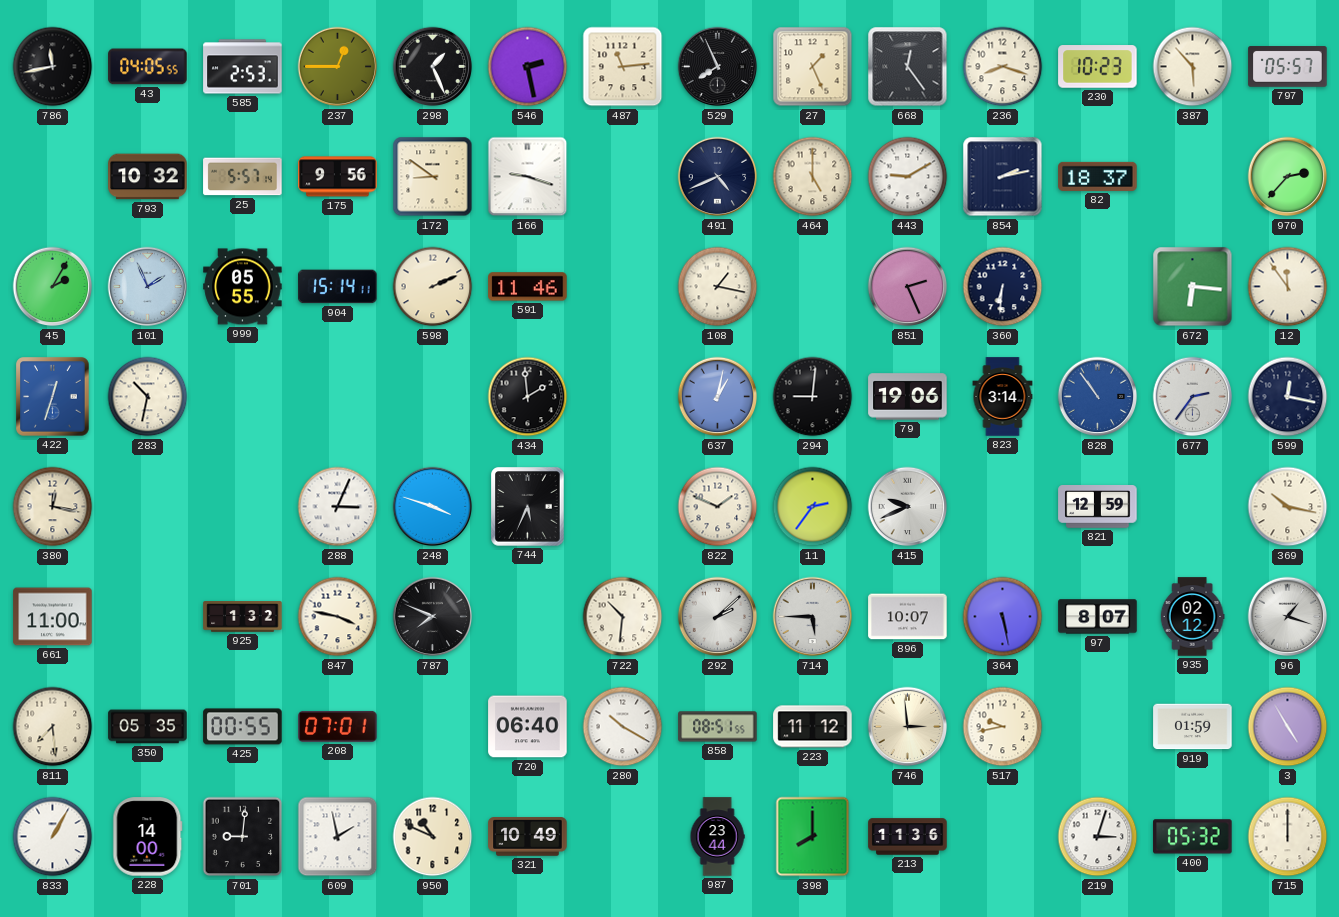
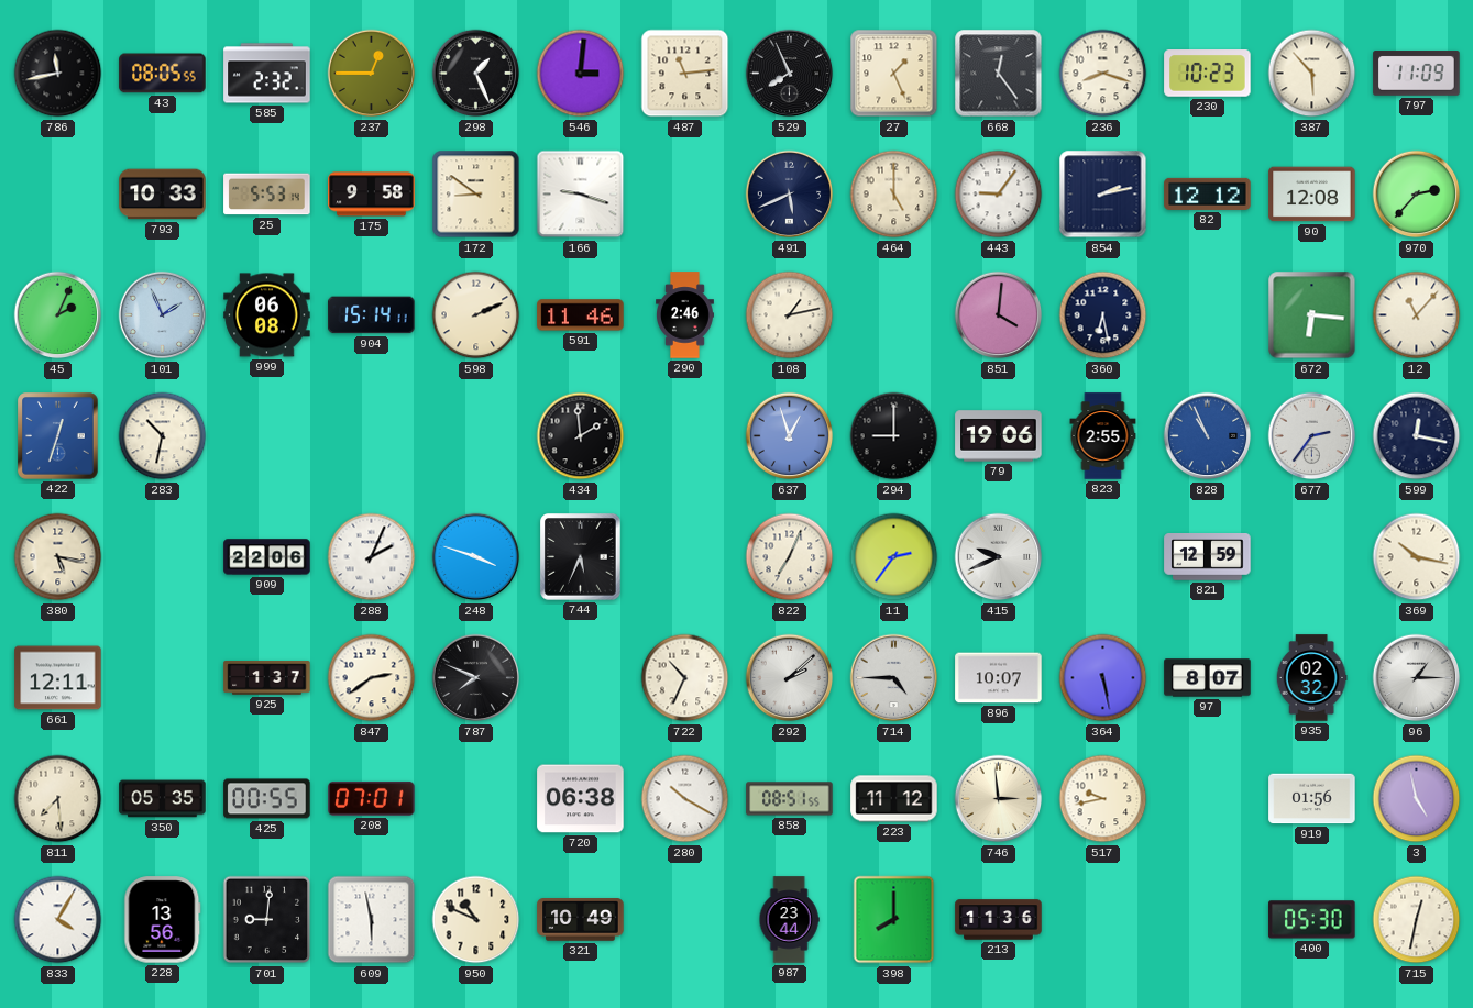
43: 04:05 -> 08:05 (163, 74)
585: 2:53 -> 2:32 (267, 74)
546: 2:28 -> 3:01 (581, 74)
797: 05:57 -> 11:09 (1417, 74)
793: 10:32 -> 10:33 (163, 195)
25: 5:57 -> 5:53 (267, 195)
175: 9:56 -> 9:58 (372, 195)
491: 4:41 -> 5:41 (790, 195)
443: 9:10 -> 9:06 (999, 195)
82: 18:37 -> 12:12 (1208, 193)
90: none -> 12:08 (1312, 195)
45: 2:05 -> 2:04 (58, 315)
999: 05:55 -> 06:08 (267, 315)
290: none -> 2:46 (685, 315)
108: 1:17 -> 1:13 (790, 315)
851: 2:26 -> 4:01 (999, 315)
360: 6:31 -> 6:28 (1103, 315)
12: 11:54 -> 11:07 (1417, 315)
637: 1:02 -> 12:57 (790, 436)
294: 9:01 -> 9:00 (894, 436)
823: 3:14 -> 2:55 (1103, 436)
828: 10:54 -> 10:56 (1208, 436)
380: 12:17 -> 5:17 (58, 557)
909: none -> 22:06 (267, 557)
288: 3:04 -> 2:04 (372, 557)
822: 1:49 -> 7:04 (790, 557)
661: 11:00 -> 12:11 (58, 678)
925: 1:32 -> 1:37 (267, 678)
847: 3:47 -> 2:39 (372, 678)
722: 10:31 -> 10:34 (685, 678)
714: 5:45 -> 4:45 (894, 678)
935: 02:12 -> 02:32 (1311, 678)
96: 1:18 -> 1:15 (1417, 678)
720: 06:40 -> 06:38 (581, 799)
919: 01:59 -> 01:56 (1312, 799)
3: 4:55 -> 4:58 (1417, 799)
833: 1:05 -> 4:05 (58, 920)
228: 14:00 -> 13:56 (163, 920)
609: 1:58 -> 5:58 (372, 920)
219: 3:03 -> none (1098, 837)
400: 05:32 -> 05:30 (1312, 920)
715: 12:00 -> 12:32 (1417, 920)
